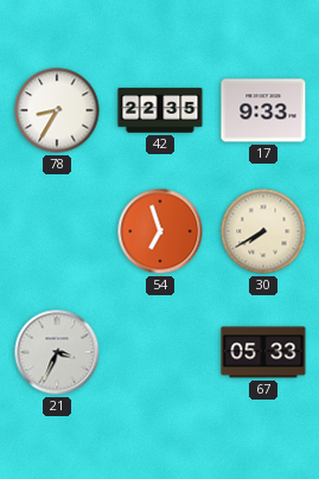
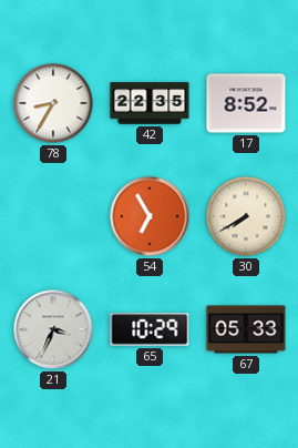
17: 9:33 -> 8:52 (246, 103)
54: 6:57 -> 6:55 (150, 216)
65: none -> 10:29 (150, 329)
